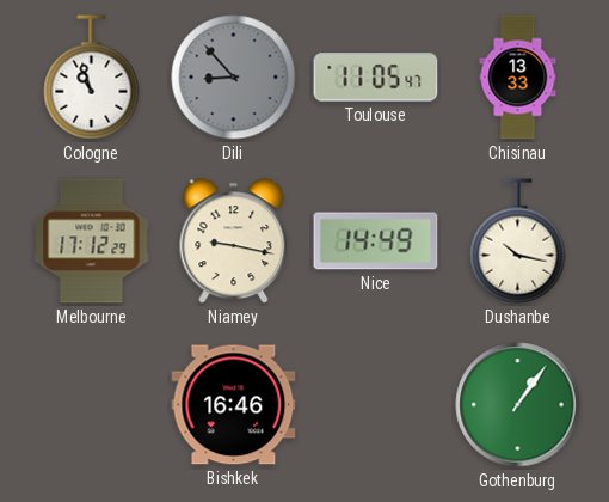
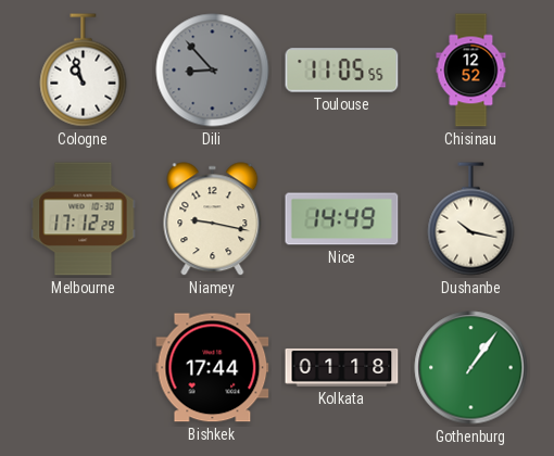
Toulouse: 11:05:47 -> 11:05:55 (342, 71)
Chisinau: 13:33 -> 12:52 (471, 71)
Bishkek: 16:46 -> 17:44 (213, 368)
Kolkata: none -> 01:18 (342, 367)
